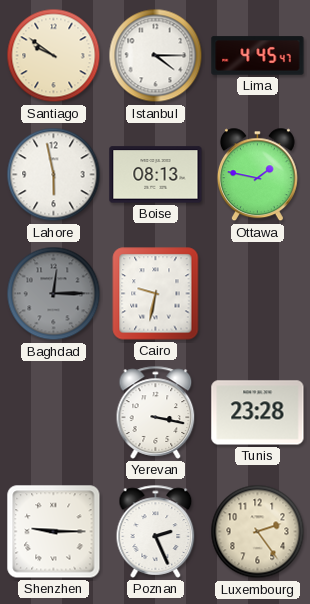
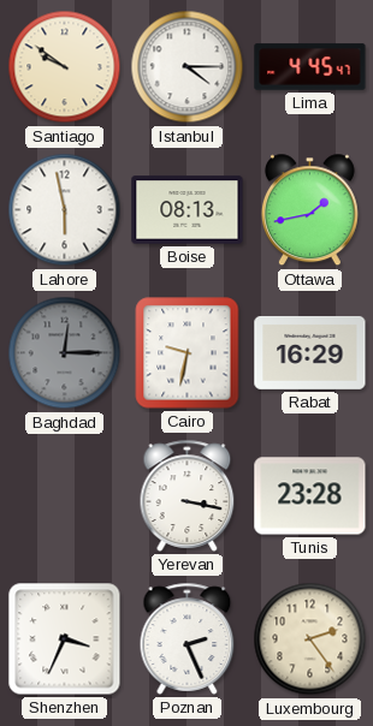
Ottawa: 1:47 -> 1:43 (309, 210)
Rabat: none -> 16:29 (310, 352)
Shenzhen: 9:15 -> 3:34 (65, 639)
